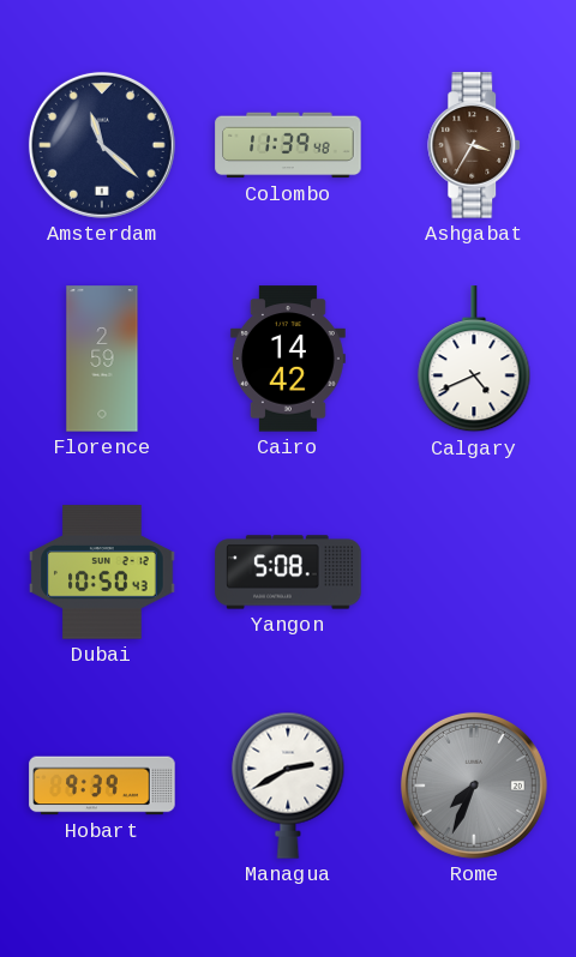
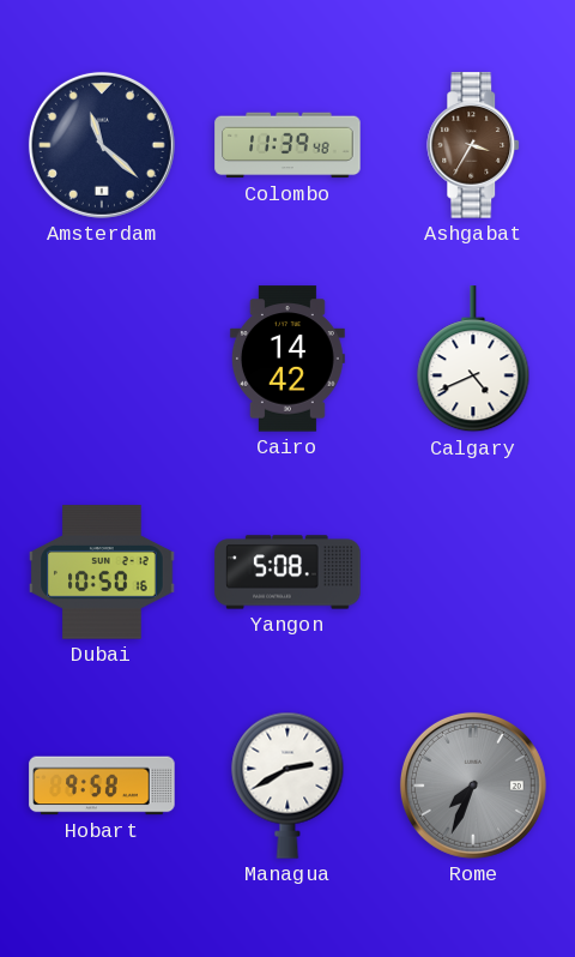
Florence: 2:59 -> none (102, 359)
Dubai: 10:50:43 -> 10:50:16 (102, 572)
Hobart: 9:39 -> 9:58 (102, 786)
